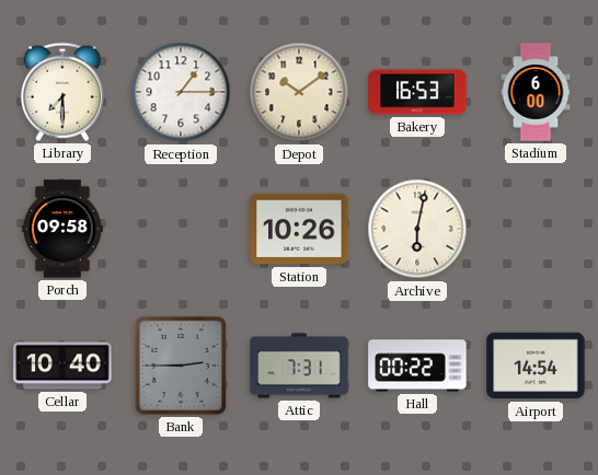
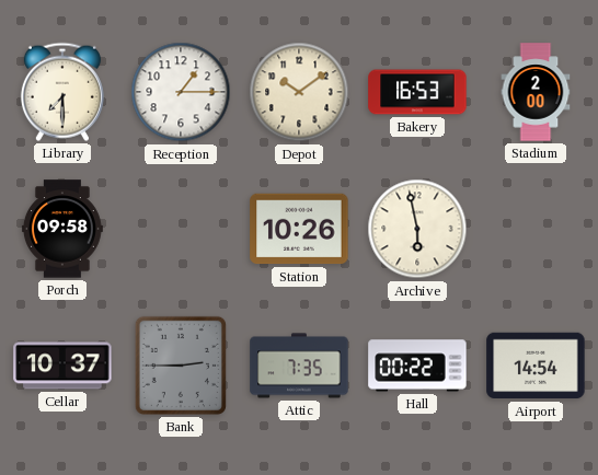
Stadium: 6:00 -> 2:00 (536, 92)
Archive: 6:02 -> 5:58 (417, 229)
Cellar: 10:40 -> 10:37 (62, 366)
Attic: 7:31 -> 7:35 (299, 366)
